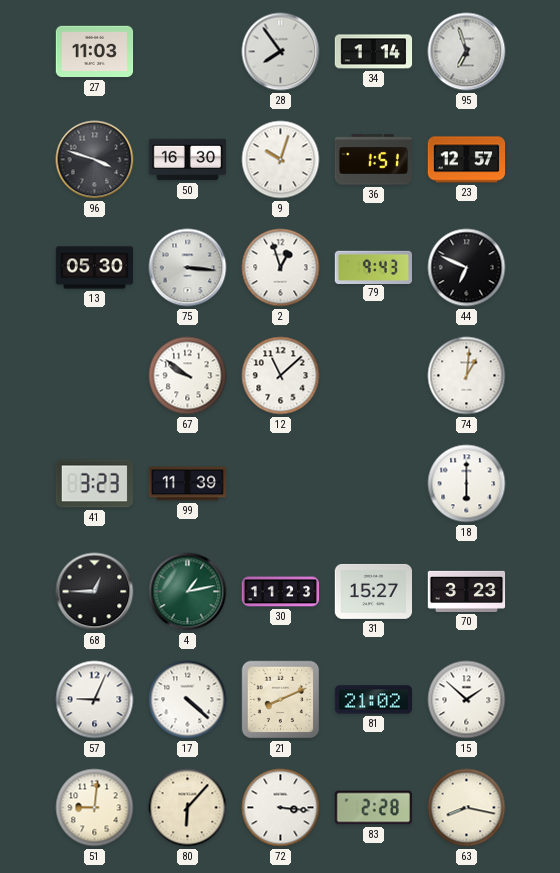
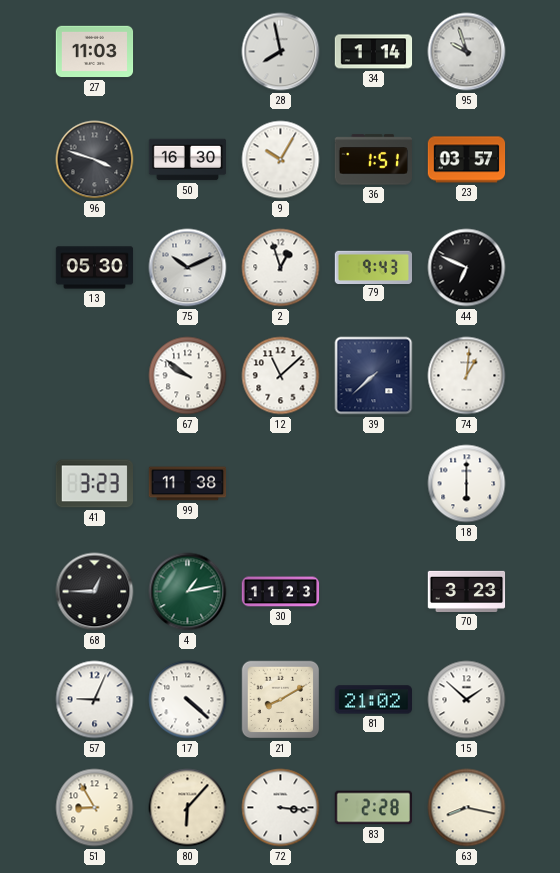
28: 7:54 -> 7:58 (281, 52)
95: 6:57 -> 9:57 (467, 52)
9: 10:03 -> 10:05 (281, 160)
23: 12:57 -> 03:57 (467, 160)
75: 3:16 -> 10:11 (188, 268)
39: none -> 7:38 (374, 376)
99: 11:39 -> 11:38 (188, 484)
31: 15:27 -> none (374, 591)
21: 8:11 -> 8:10 (281, 700)
51: 9:01 -> 8:55 (95, 808)
